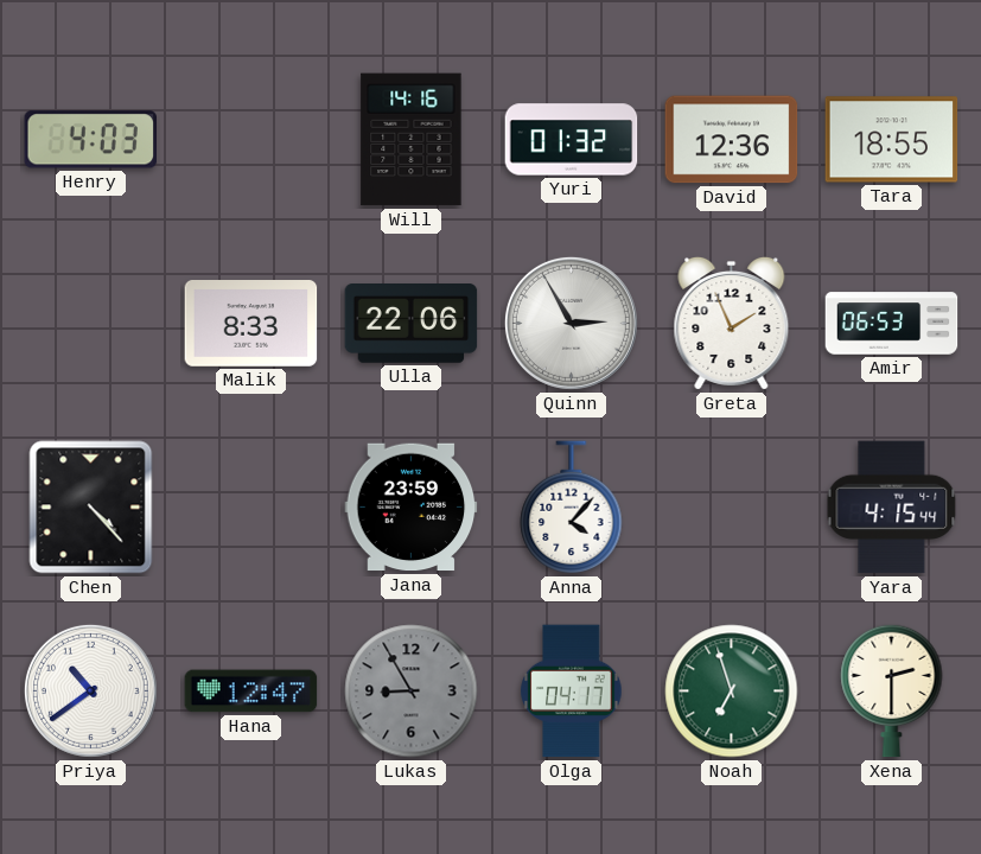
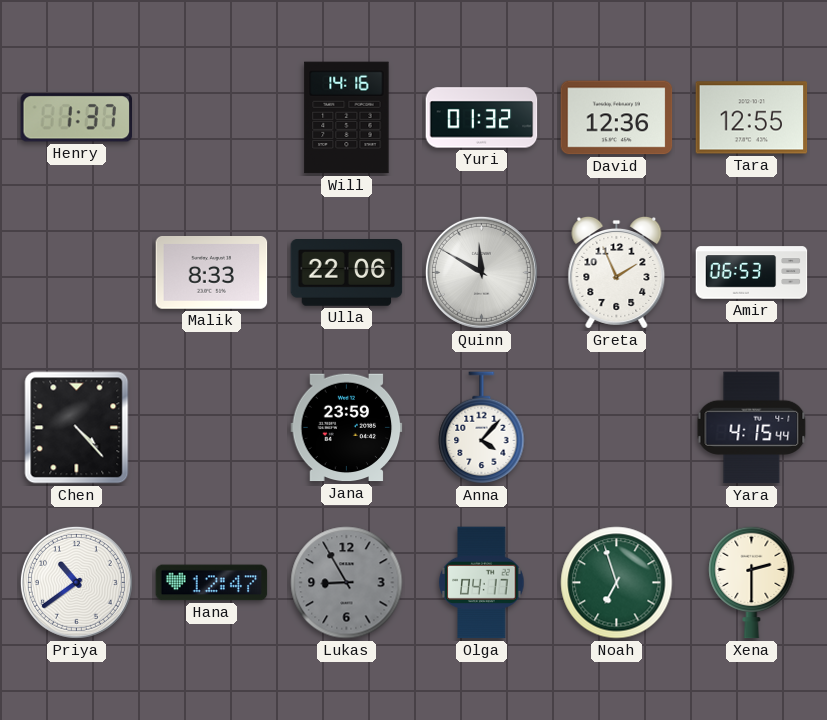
Henry: 4:03 -> 1:37 (76, 118)
Tara: 18:55 -> 12:55 (752, 118)
Quinn: 2:55 -> 11:50 (481, 272)
